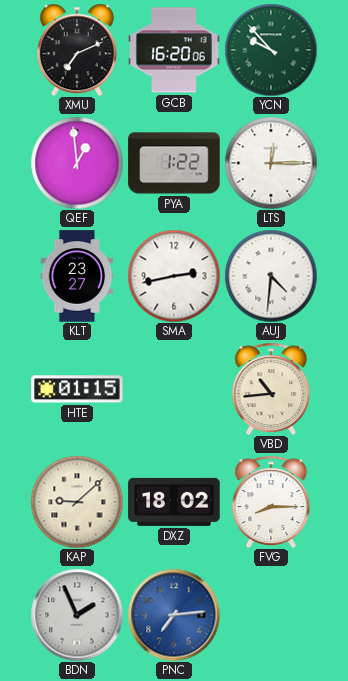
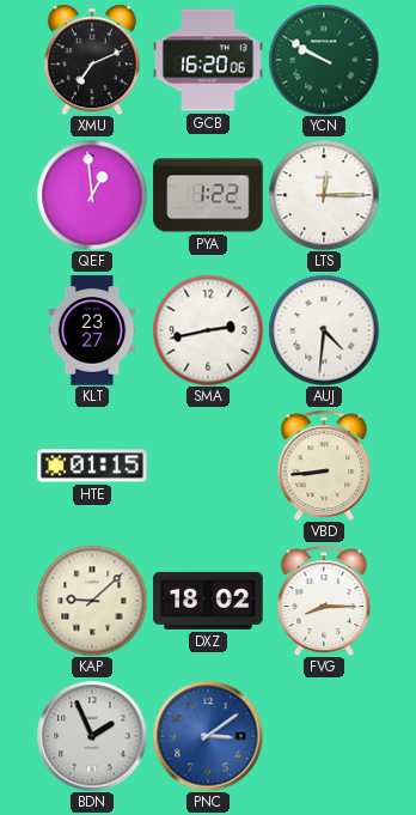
YCN: 9:53 -> 9:50 (324, 60)
VBD: 10:44 -> 8:44 (324, 466)
PNC: 7:14 -> 3:09 (208, 736)
